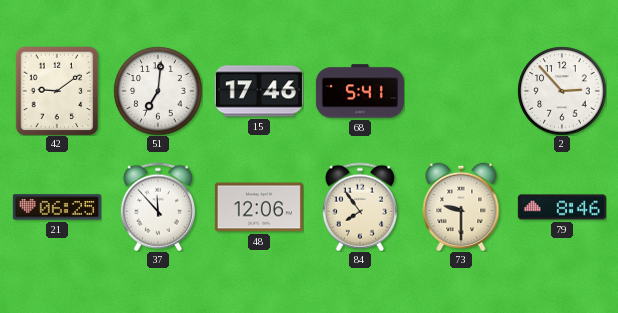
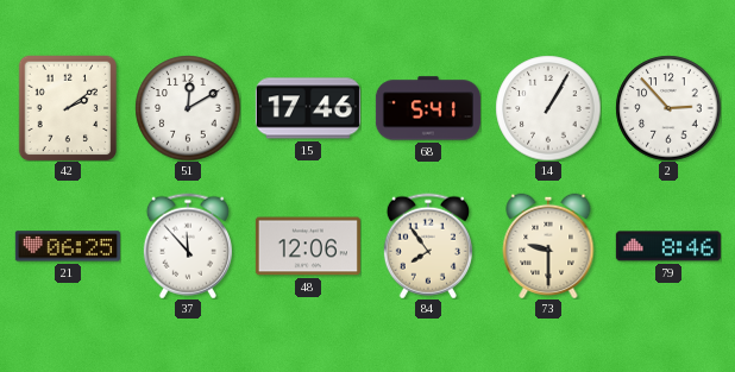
42: 9:09 -> 2:09 (68, 108)
51: 7:01 -> 12:10 (188, 108)
14: none -> 1:05 (548, 108)
